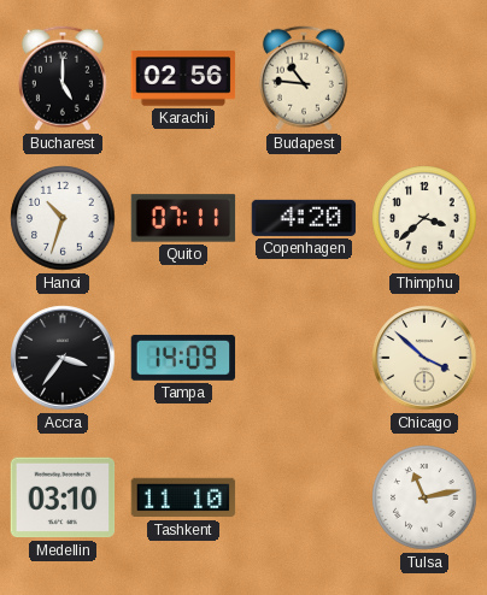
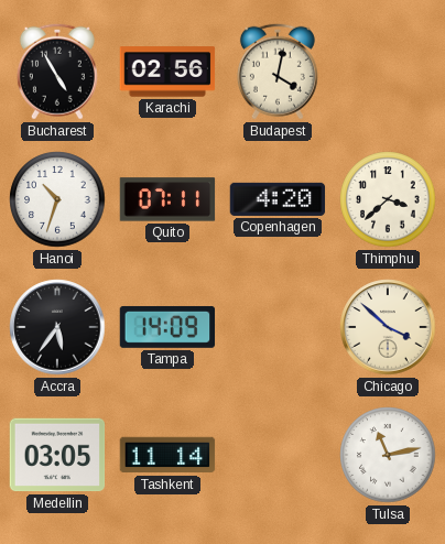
Bucharest: 5:00 -> 4:55 (57, 72)
Budapest: 10:46 -> 4:02 (278, 72)
Accra: 3:36 -> 5:36 (57, 327)
Medellin: 03:10 -> 03:05 (57, 455)
Tashkent: 11:10 -> 11:14 (167, 455)
